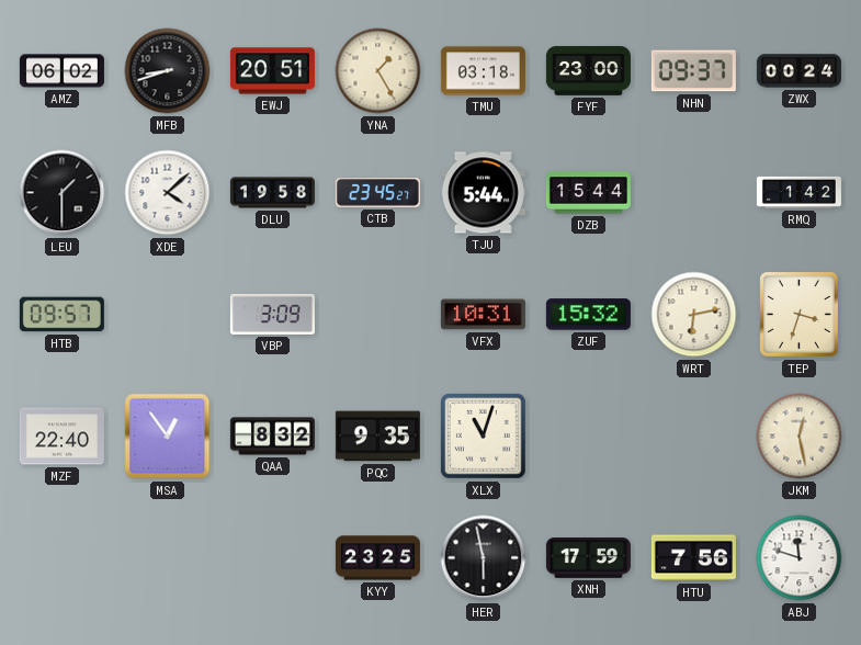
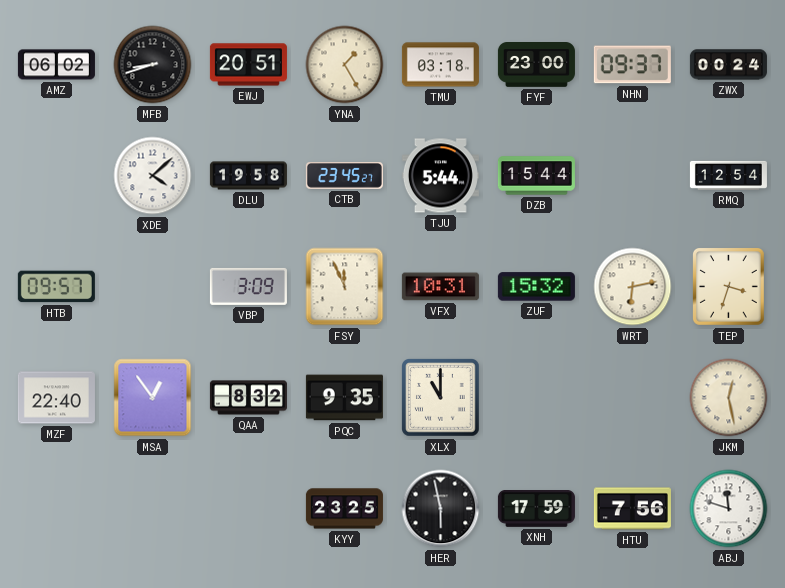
LEU: 1:30 -> none (63, 193)
RMQ: 1:42 -> 12:54 (728, 175)
FSY: none -> 11:56 (345, 287)
XLX: 11:03 -> 11:00 (441, 398)
